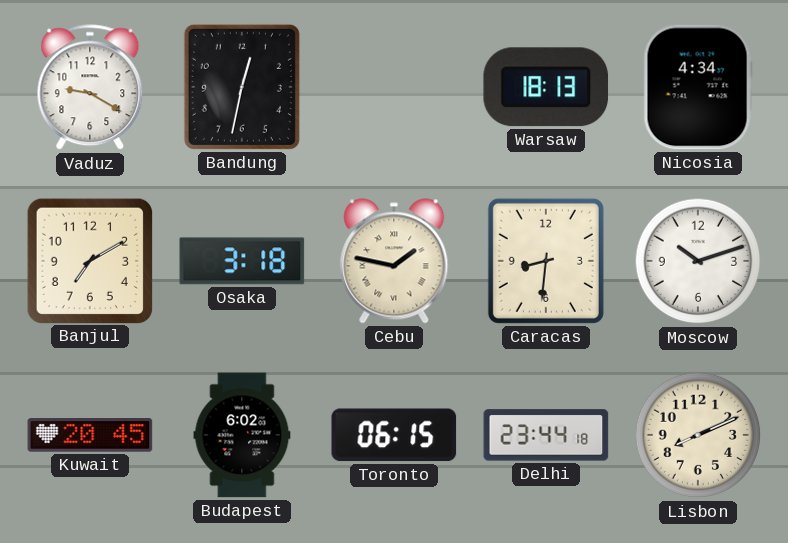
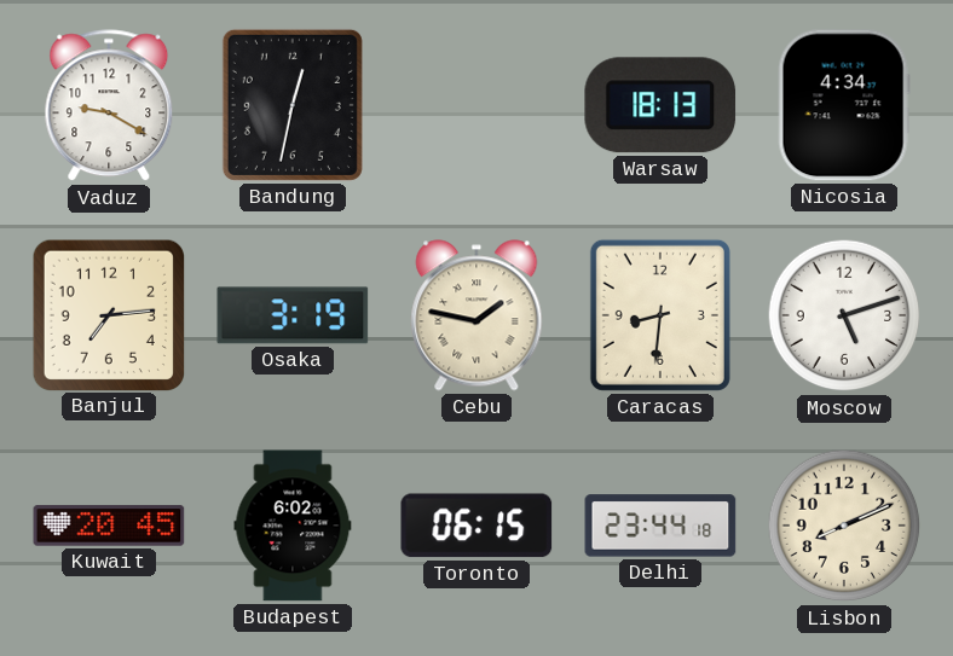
Banjul: 7:10 -> 7:14 (108, 314)
Osaka: 3:18 -> 3:19 (293, 315)
Moscow: 10:12 -> 5:12 (844, 315)
